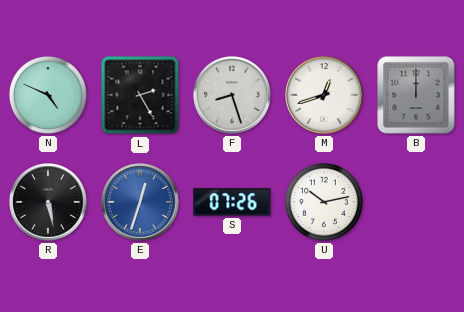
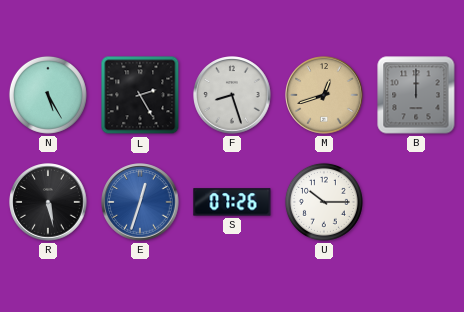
N: 4:49 -> 5:25 (48, 95)
M dial: white -> champagne (324, 95)
U: 10:13 -> 10:15 (324, 202)
